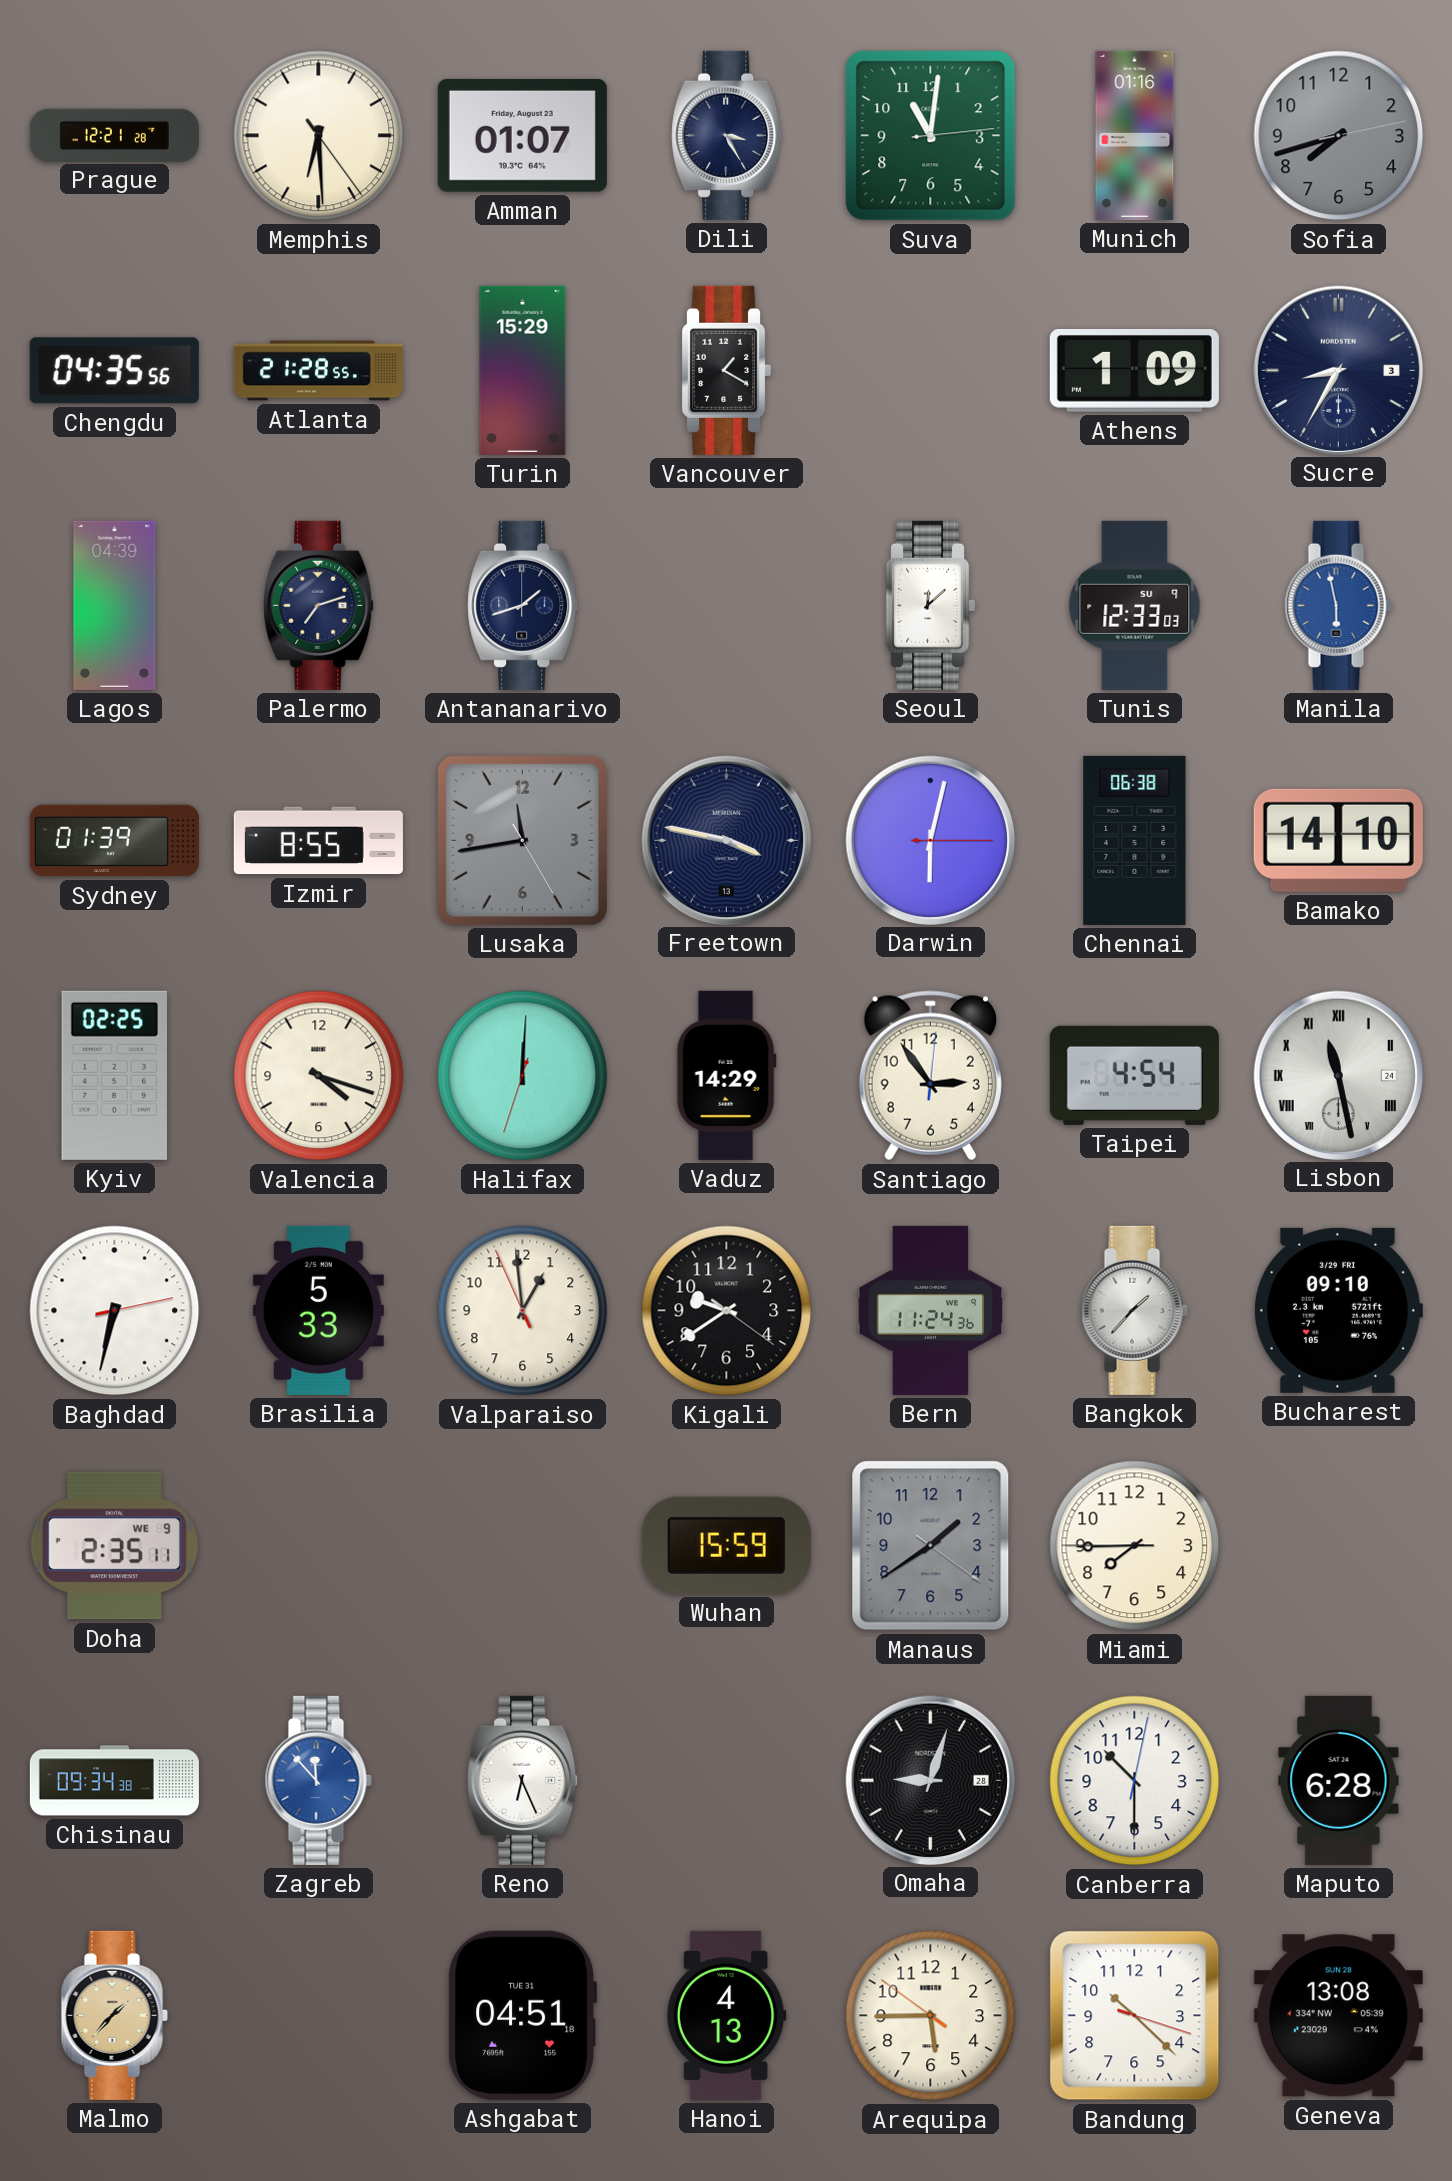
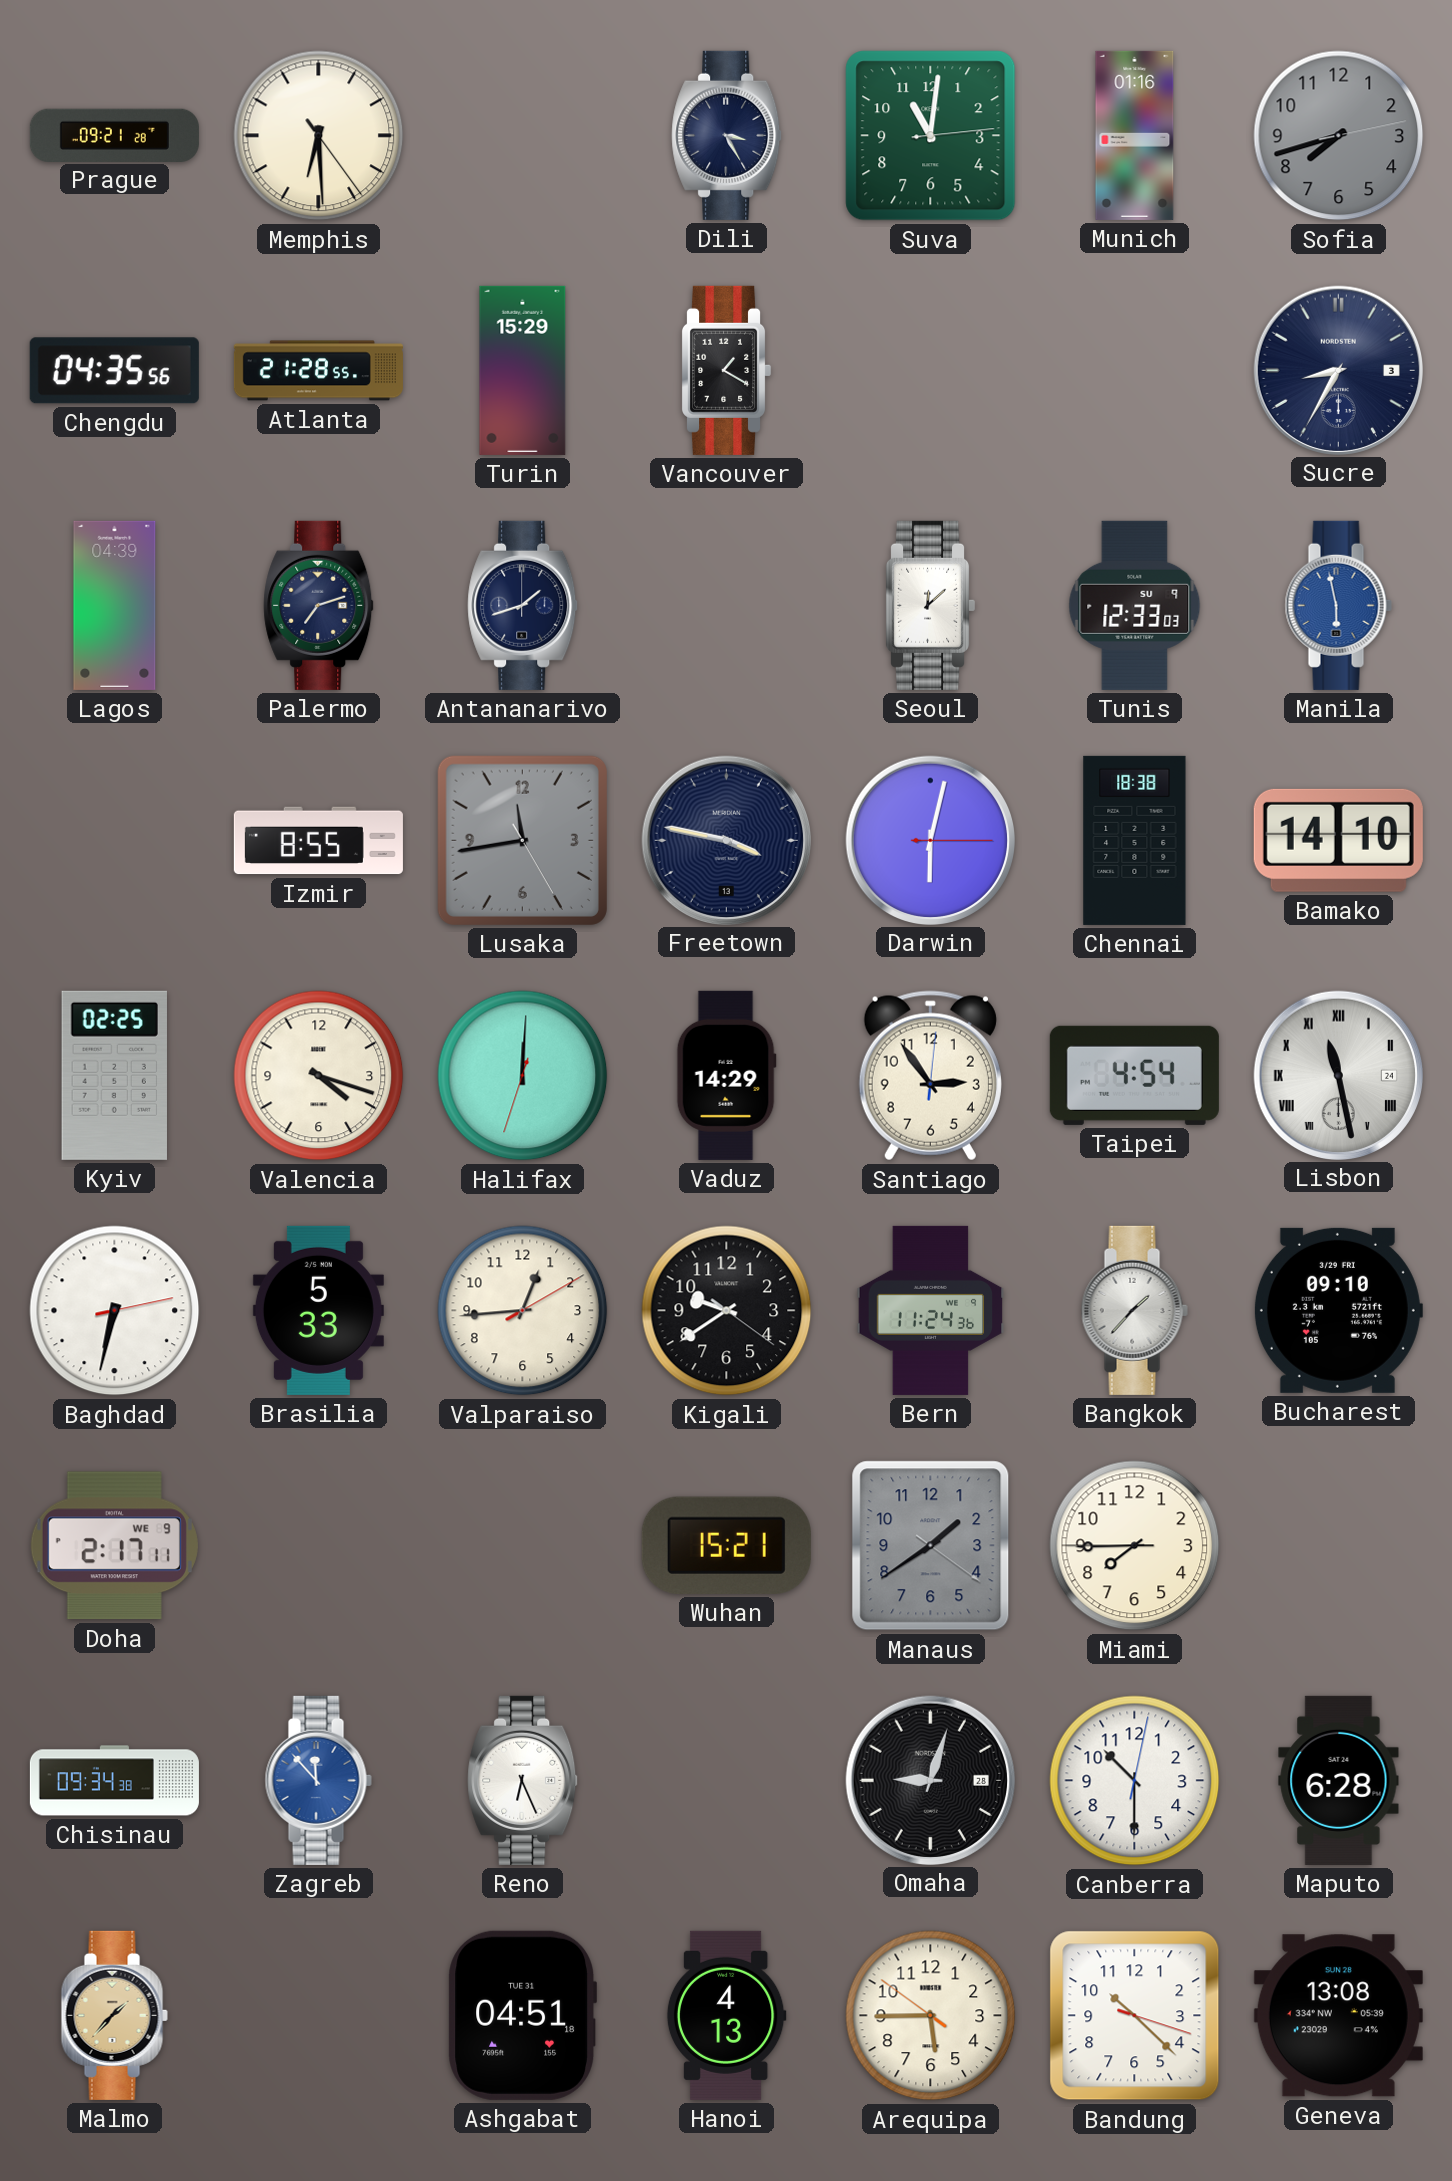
Prague: 12:21 -> 09:21 (114, 135)
Amman: 01:07 -> none (522, 135)
Athens: 1:09 -> none (1134, 371)
Sydney: 01:39 -> none (114, 841)
Chennai: 06:38 -> 18:38 (1135, 840)
Valparaiso: 12:58 -> 12:44 (523, 1311)
Doha: 2:35 -> 2:17 (114, 1546)
Wuhan: 15:59 -> 15:21 (726, 1545)
